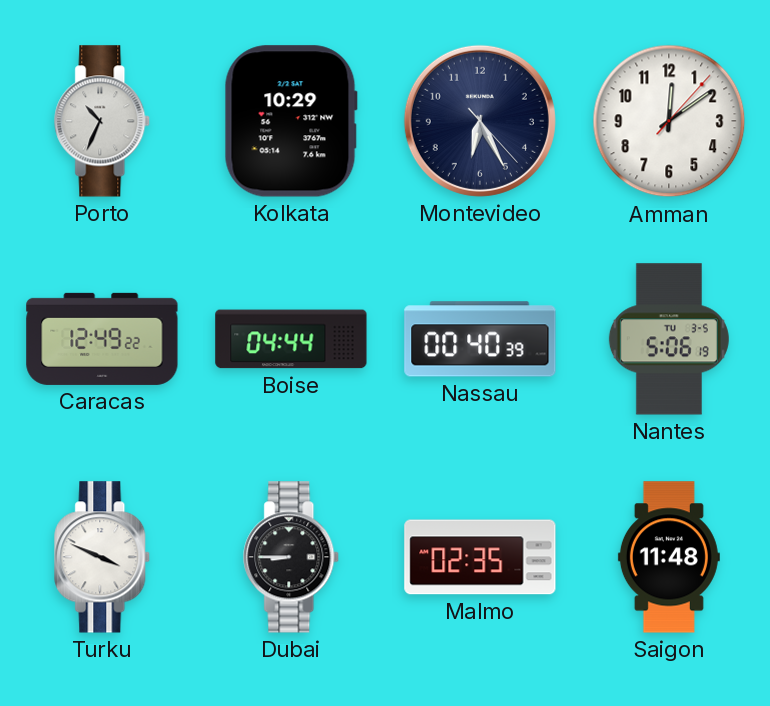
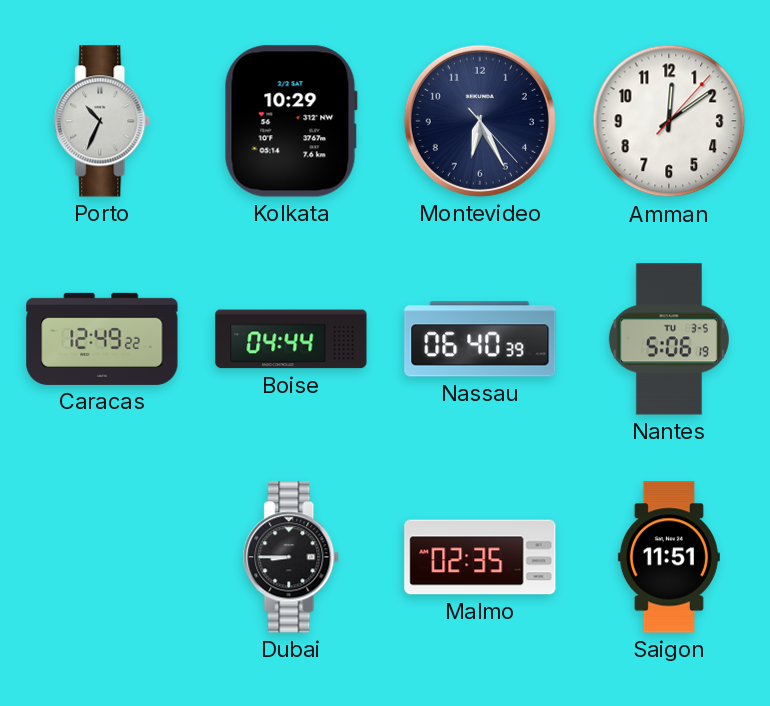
Nassau: 00:40 -> 06:40 (480, 339)
Turku: 3:49 -> none (103, 557)
Saigon: 11:48 -> 11:51 (669, 557)
